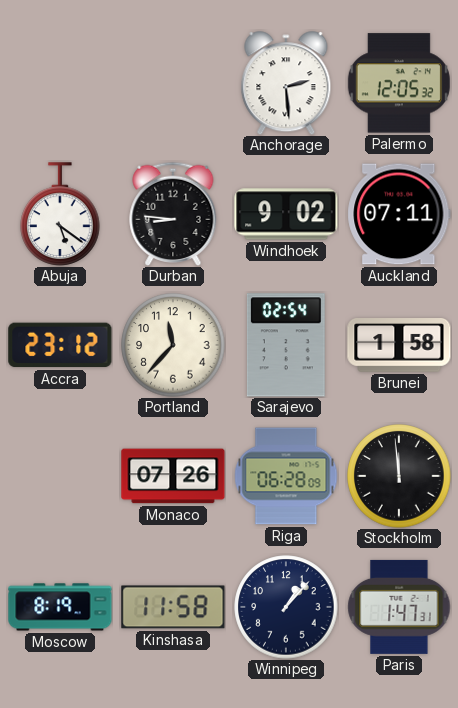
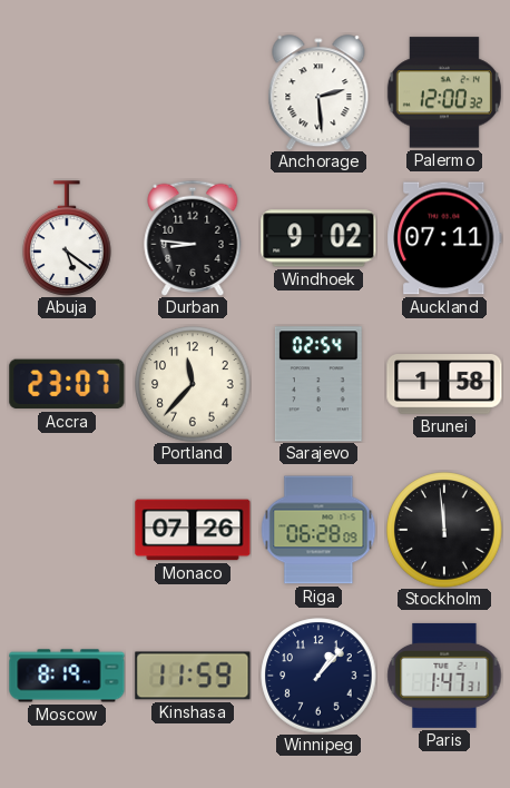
Palermo: 12:05 -> 12:00 (444, 92)
Accra: 23:12 -> 23:07 (67, 384)
Kinshasa: 11:58 -> 11:59 (193, 676)
